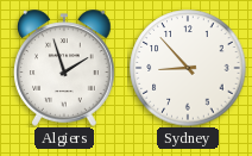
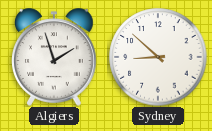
Sydney: 8:53 -> 8:52 (158, 57)
